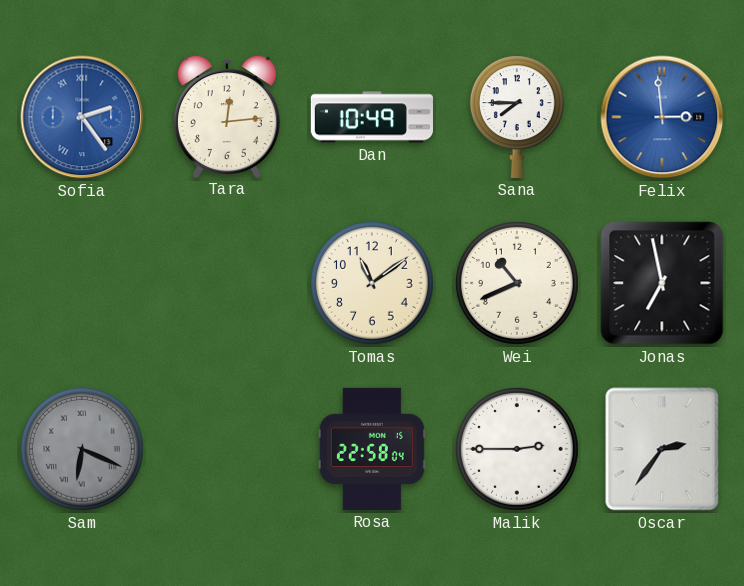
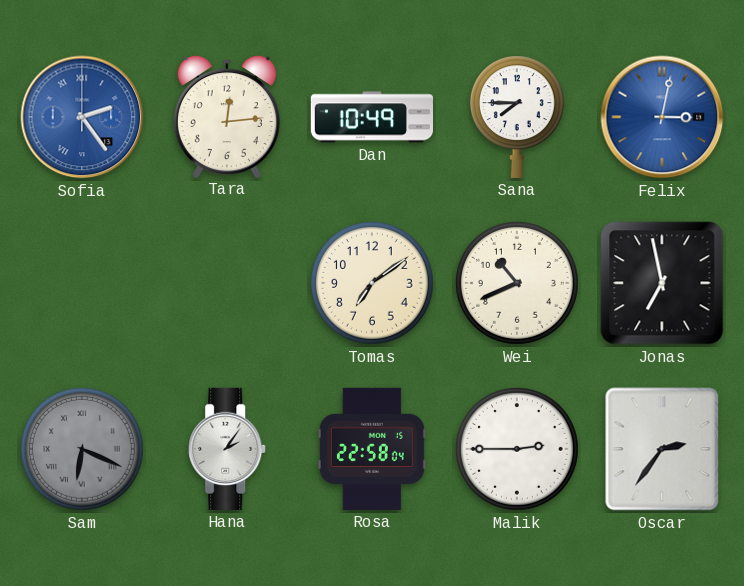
Felix: 2:59 -> 3:02 (662, 117)
Tomas: 11:09 -> 7:09 (372, 283)
Hana: none -> 2:06 (228, 449)
